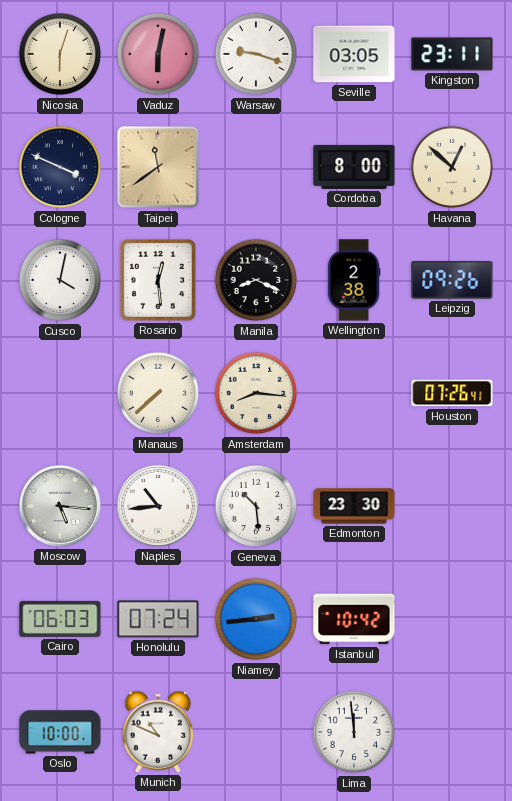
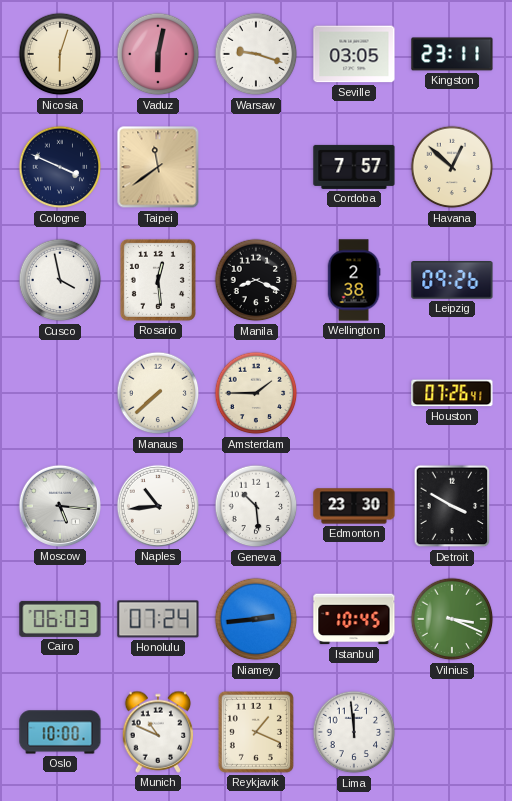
Cordoba: 8:00 -> 7:57 (354, 167)
Cusco: 4:02 -> 3:58 (60, 280)
Amsterdam: 8:16 -> 1:45 (256, 393)
Detroit: none -> 3:50 (452, 506)
Istanbul: 10:42 -> 10:45 (354, 619)
Vilnius: none -> 3:19 (452, 619)
Reykjavik: none -> 1:19 (256, 732)
